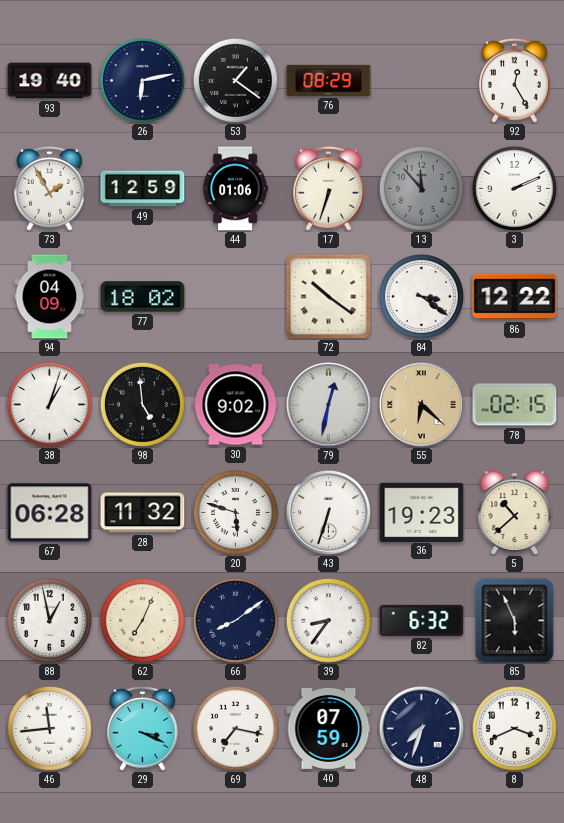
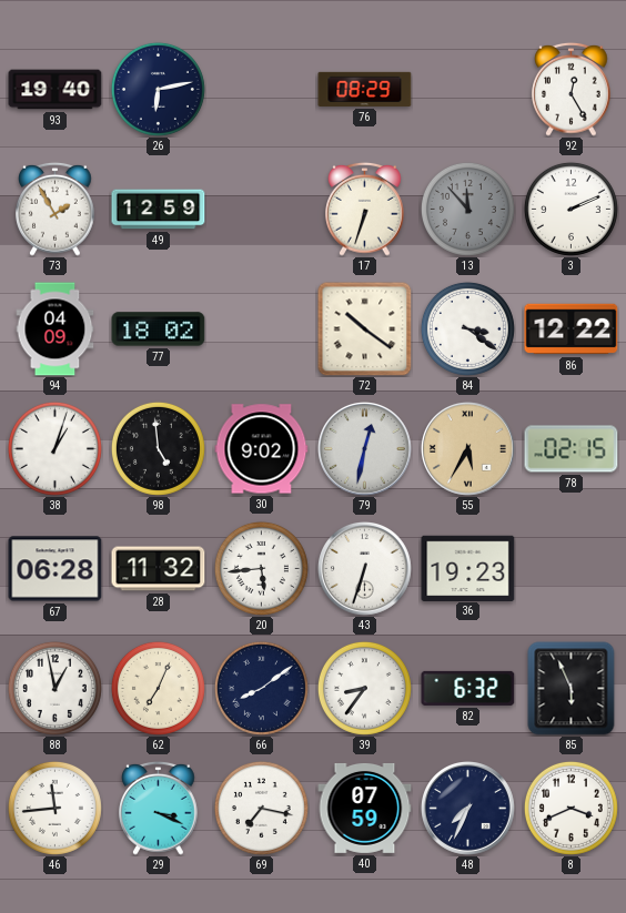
53: 1:21 -> none (235, 80)
44: 01:06 -> none (235, 189)
55: 6:22 -> 5:35 (468, 449)
20: 5:48 -> 5:44 (261, 568)
5: 10:38 -> none (515, 513)
48: 7:33 -> 7:34 (468, 809)
